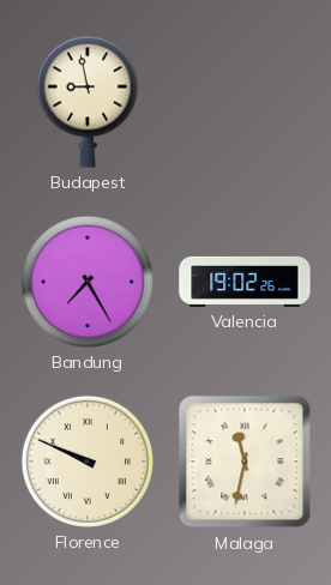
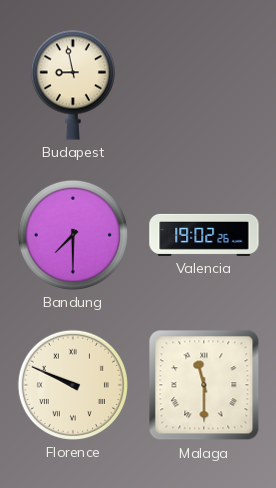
Bandung: 7:25 -> 7:30 (73, 235)
Malaga: 11:32 -> 11:30 (204, 385)
